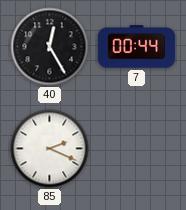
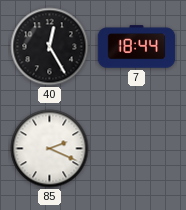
7: 00:44 -> 18:44 (137, 47)
